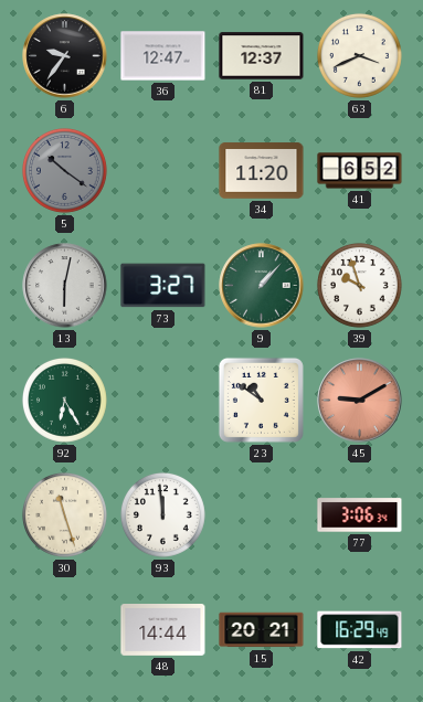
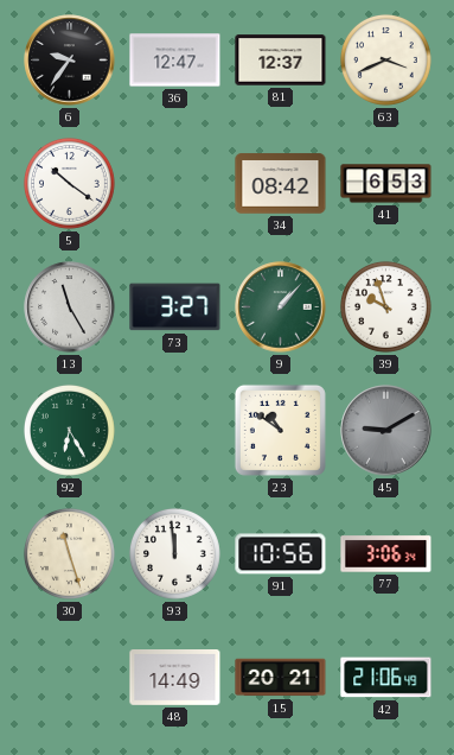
5 dial: grey -> white (69, 183)
34: 11:20 -> 08:42 (281, 184)
41: 6:52 -> 6:53 (386, 184)
13: 6:02 -> 11:25 (70, 307)
45 dial: salmon -> grey (386, 431)
91: none -> 10:56 (281, 554)
48: 14:44 -> 14:49 (175, 678)
42: 16:29 -> 21:06 (386, 678)
